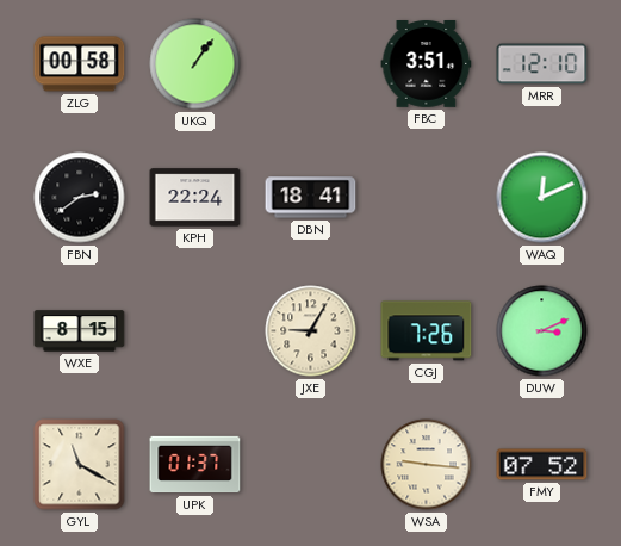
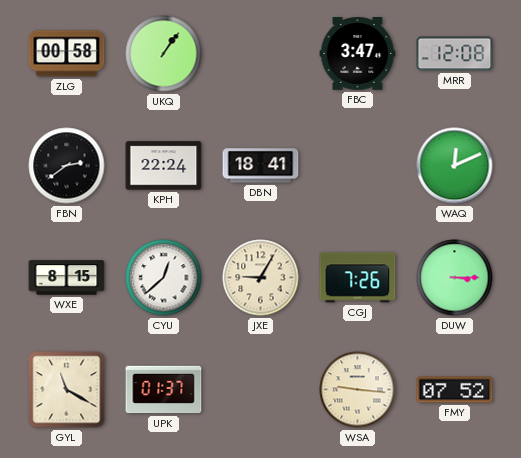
FBC: 3:51 -> 3:47 (358, 54)
MRR: 12:10 -> 12:08 (455, 54)
CYU: none -> 12:38 (164, 278)
DUW: 3:11 -> 3:15 (455, 278)
